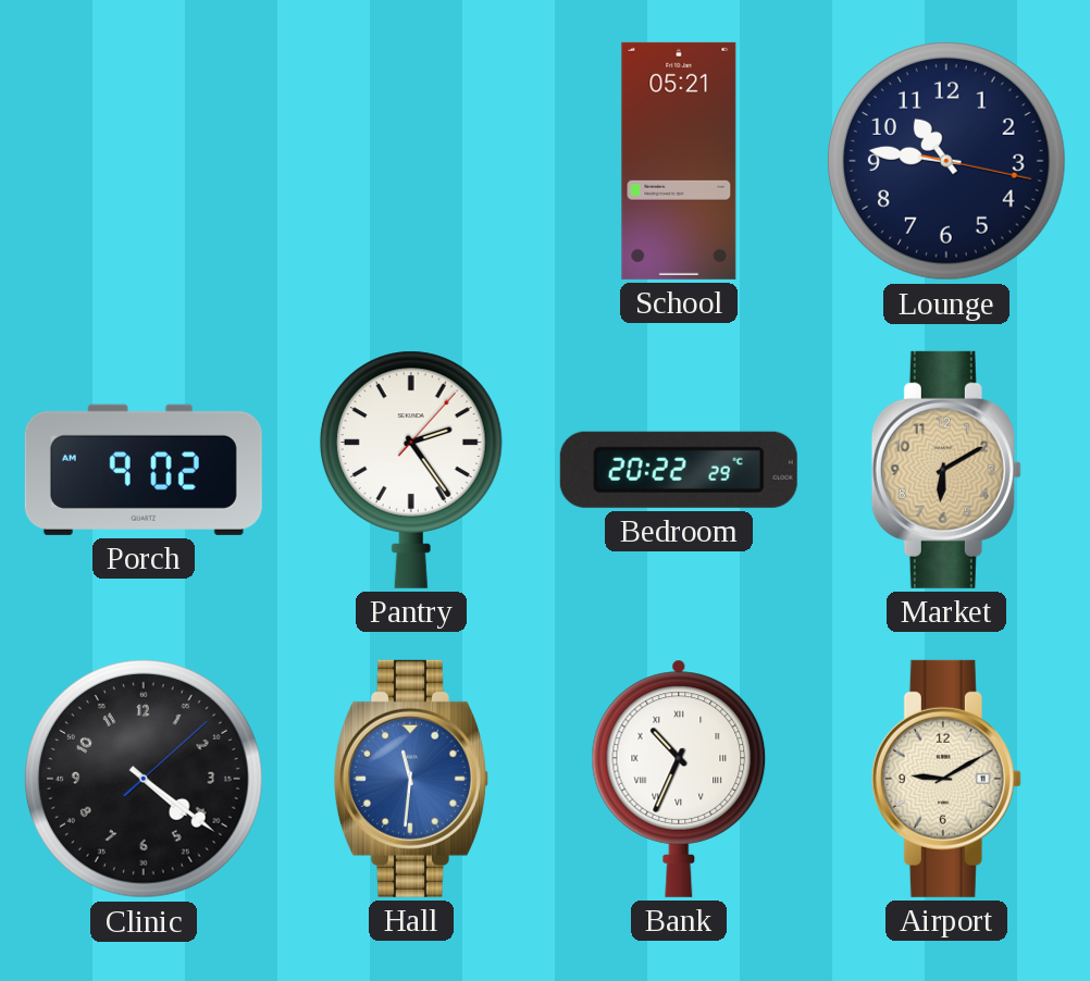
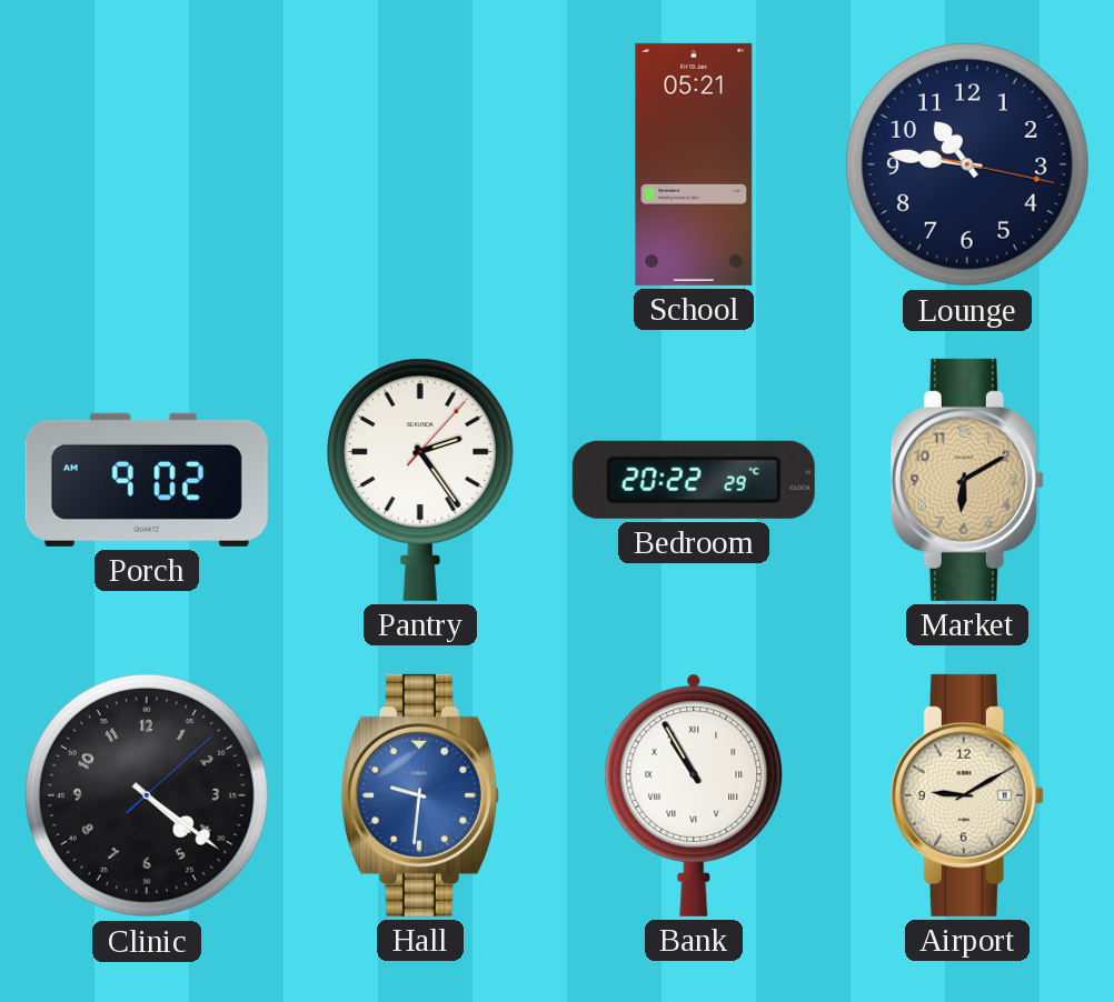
Hall: 11:31 -> 9:31 (420, 795)
Bank: 10:34 -> 10:55 (694, 795)
